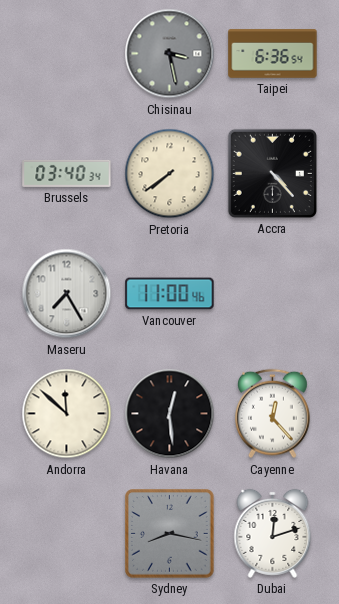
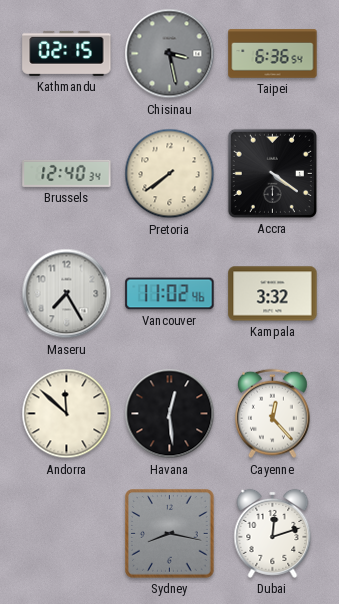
Kathmandu: none -> 02:15 (67, 53)
Brussels: 03:40 -> 12:40 (67, 173)
Accra: 4:23 -> 4:21 (272, 173)
Vancouver: 11:00 -> 11:02 (170, 294)
Kampala: none -> 3:32 (273, 294)
